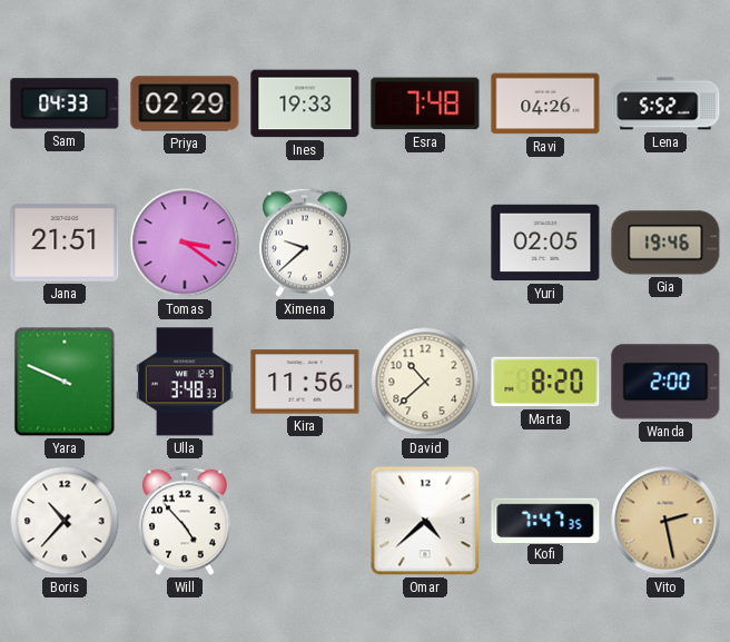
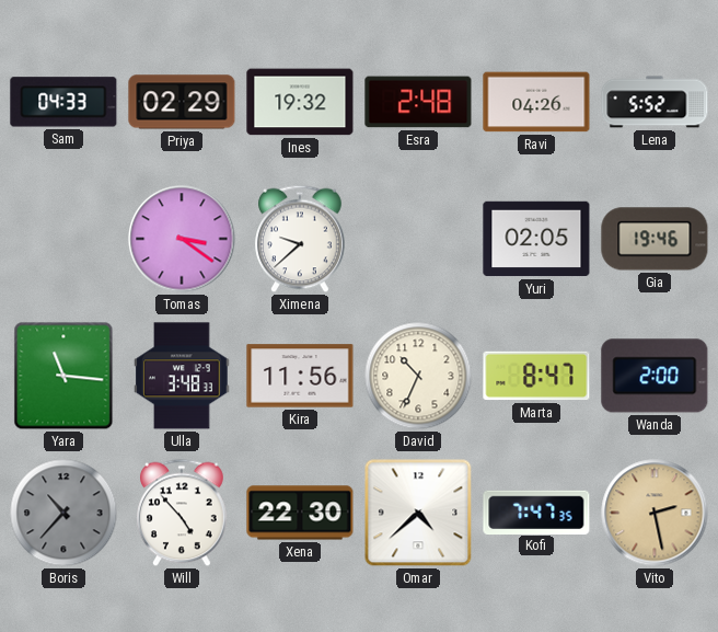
Ines: 19:33 -> 19:32 (300, 102)
Esra: 7:48 -> 2:48 (418, 102)
Jana: 21:51 -> none (65, 243)
Yara: 9:49 -> 11:16 (63, 376)
David: 10:38 -> 10:34 (418, 376)
Marta: 8:20 -> 8:47 (536, 376)
Boris dial: white -> grey (63, 513)
Xena: none -> 22:30 (300, 513)
